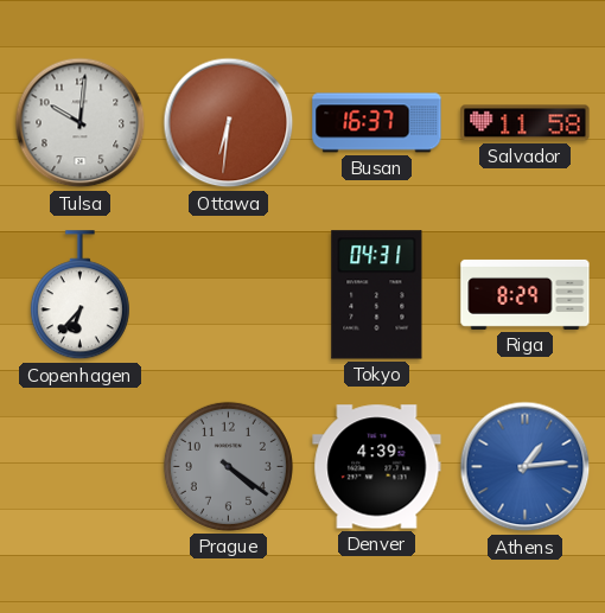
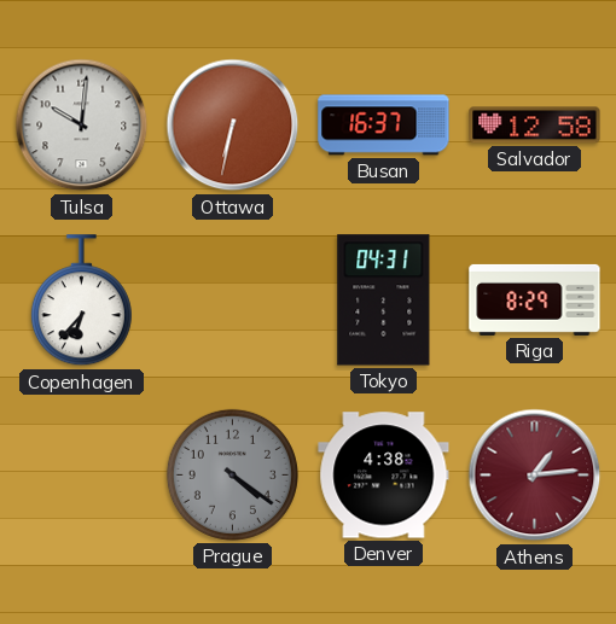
Ottawa: 6:31 -> 6:32 (233, 126)
Salvador: 11:58 -> 12:58 (535, 126)
Denver: 4:39 -> 4:38 (384, 476)
Athens dial: blue -> burgundy (535, 476)
